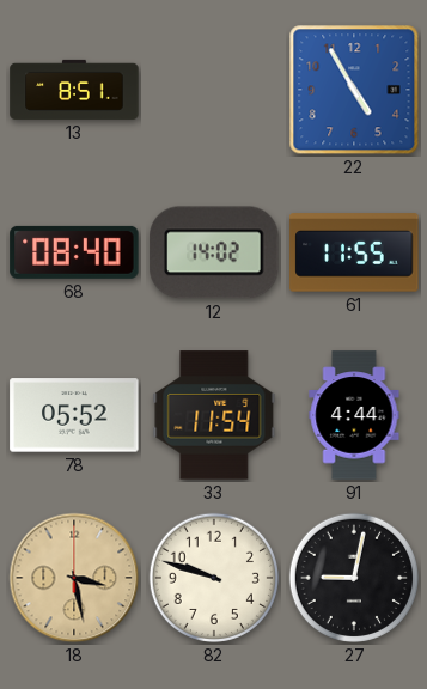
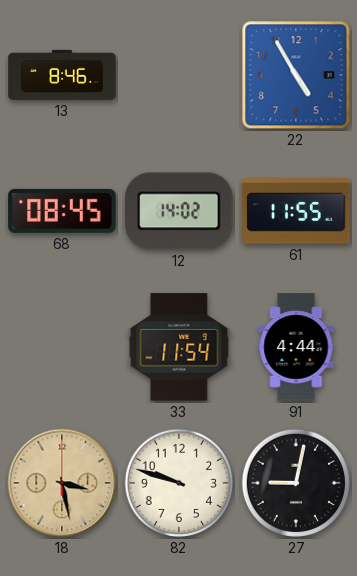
13: 8:51 -> 8:46 (62, 75)
68: 08:40 -> 08:45 (62, 211)
78: 05:52 -> none (74, 415)
